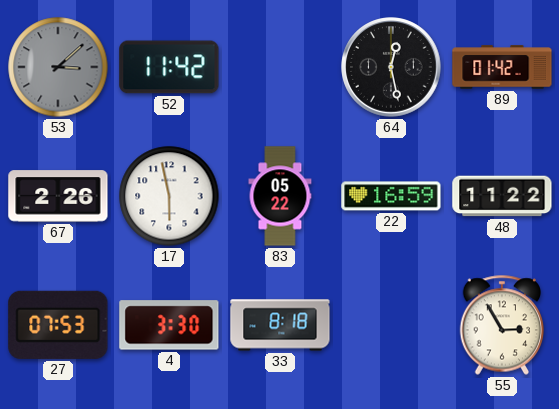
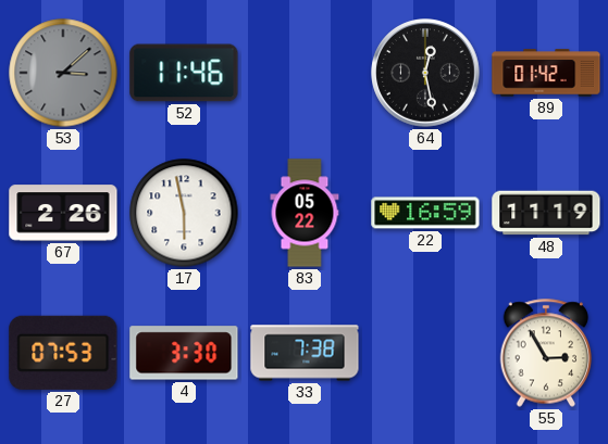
52: 11:42 -> 11:46 (184, 73)
48: 11:22 -> 11:19 (546, 213)
33: 8:18 -> 7:38 (305, 353)
